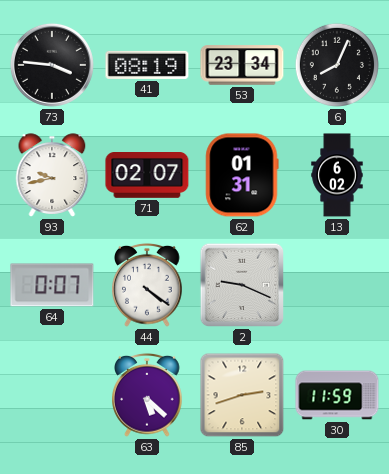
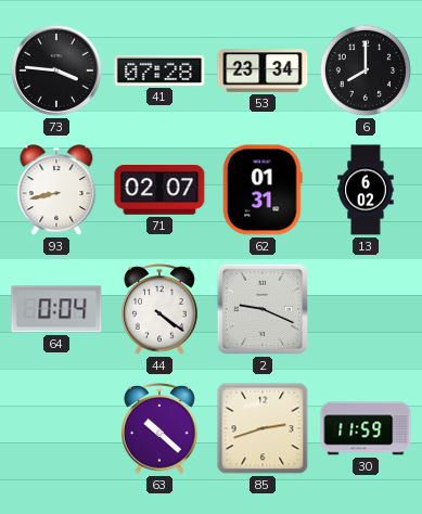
41: 08:19 -> 07:28 (159, 70)
6: 8:04 -> 8:00 (366, 70)
93: 9:43 -> 8:43 (56, 190)
64: 0:07 -> 0:04 (56, 309)
63: 5:22 -> 10:22 (159, 428)
